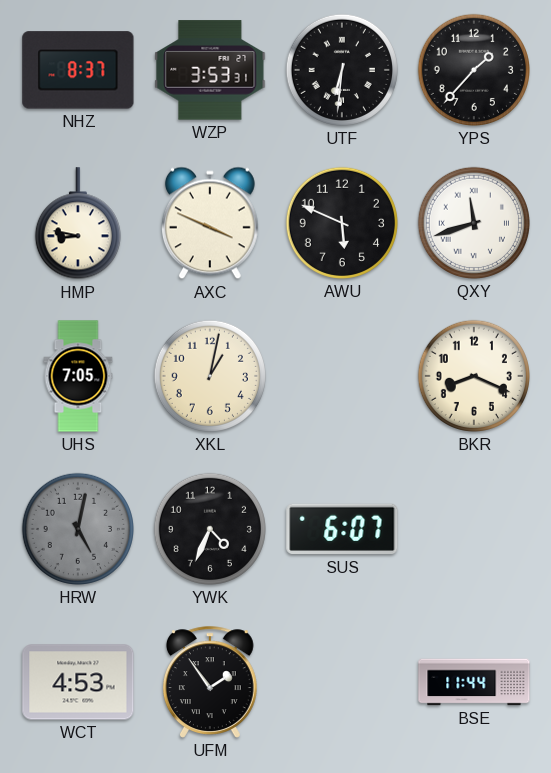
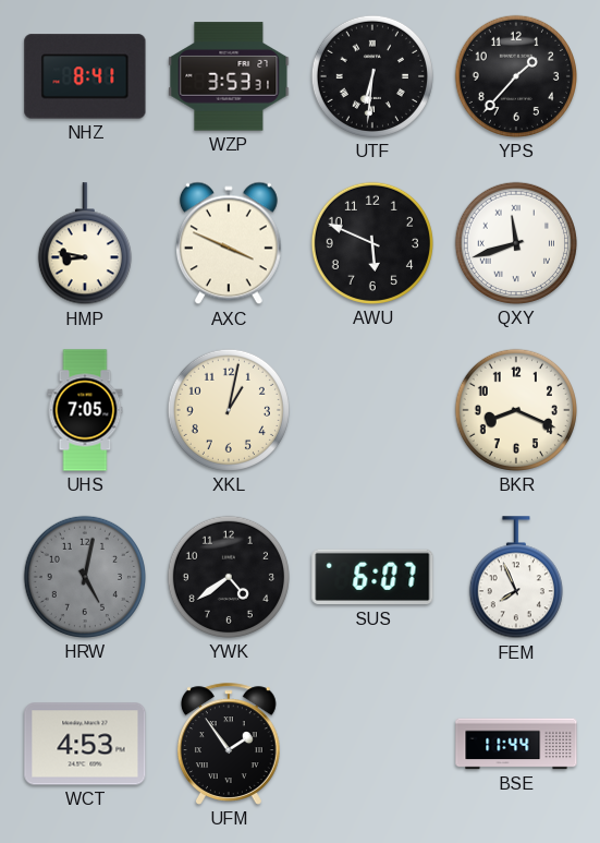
NHZ: 8:37 -> 8:41 (85, 76)
YWK: 4:34 -> 4:39 (229, 577)
FEM: none -> 7:56 (516, 578)
